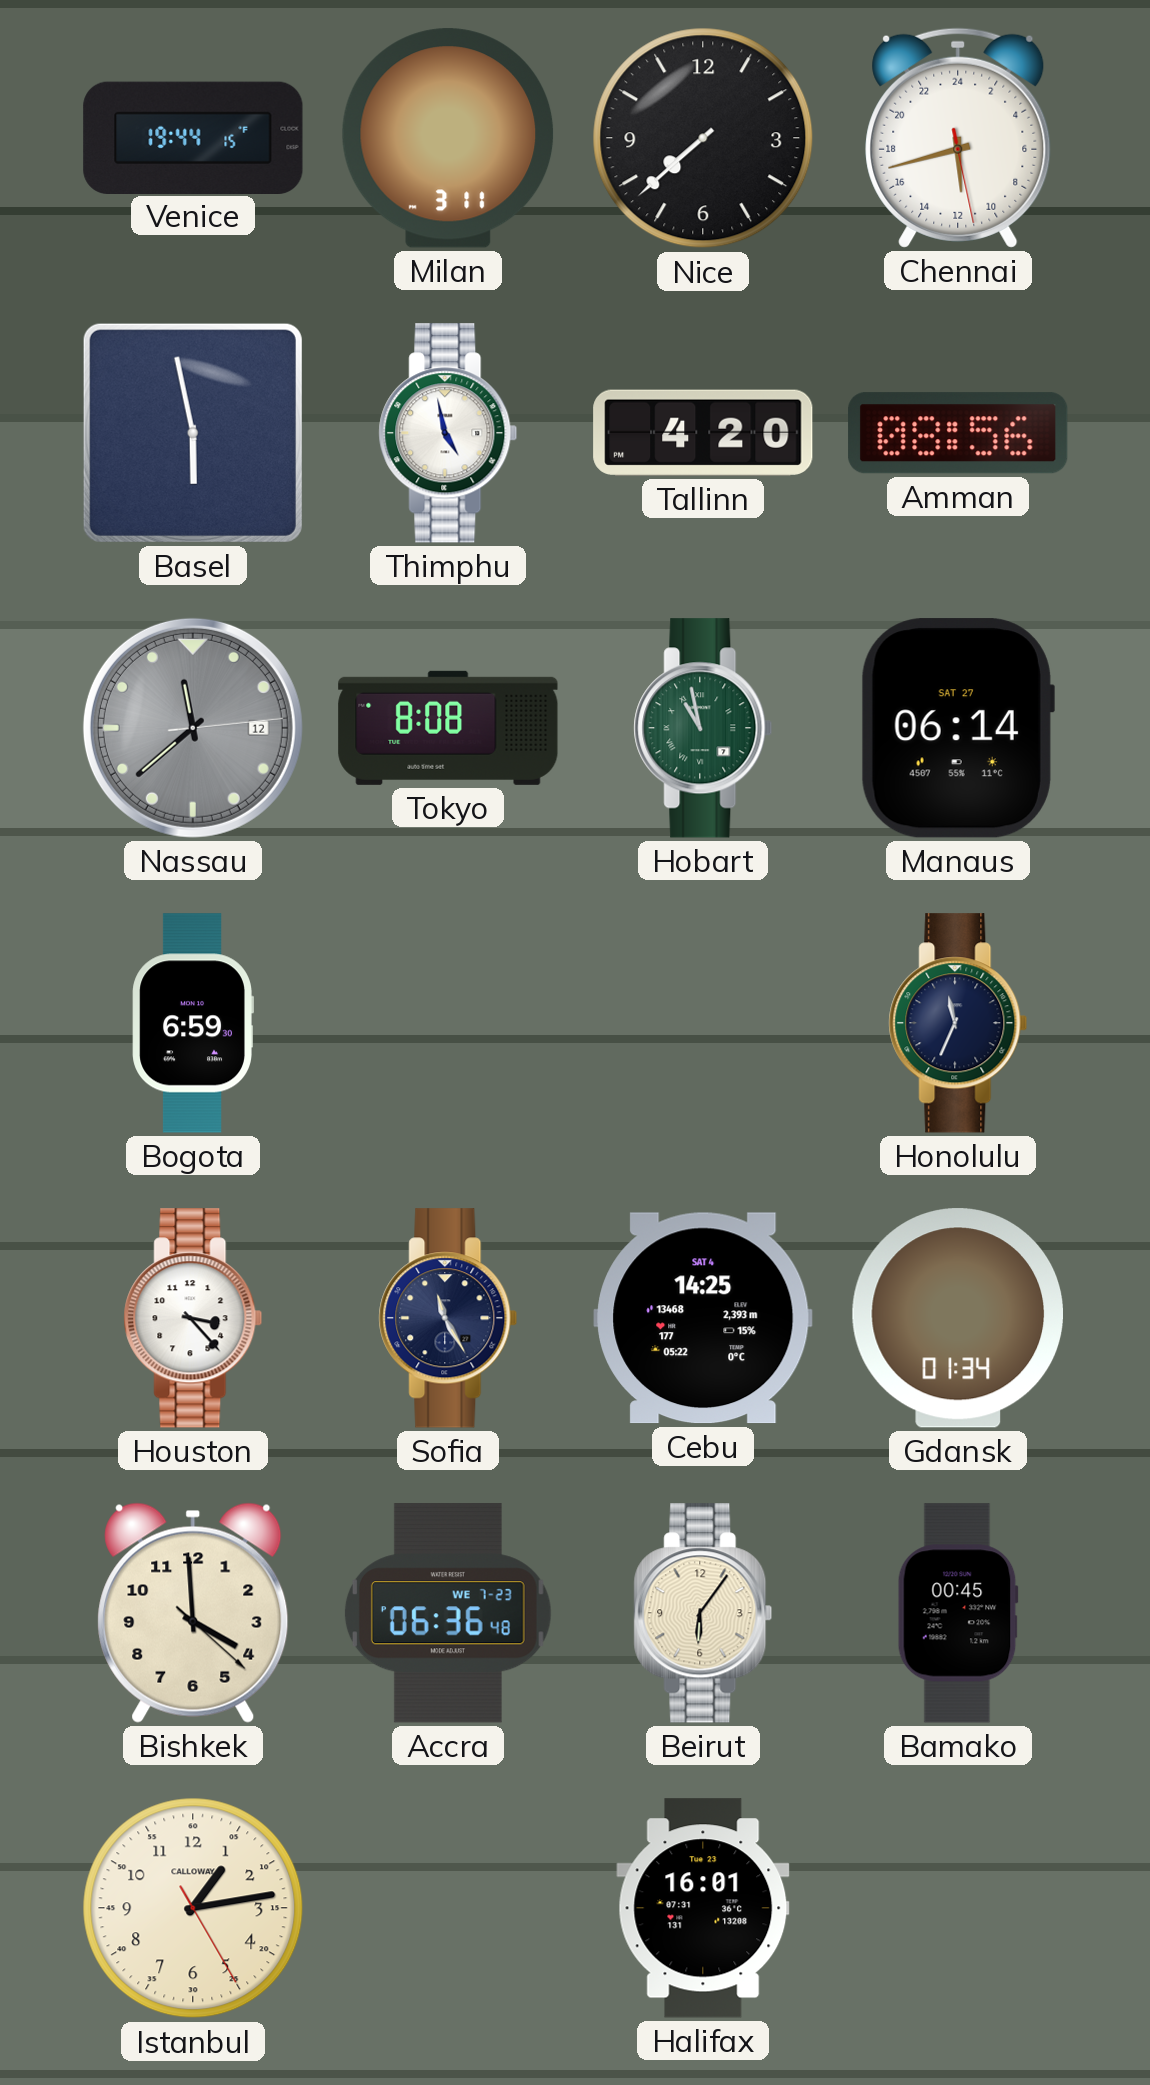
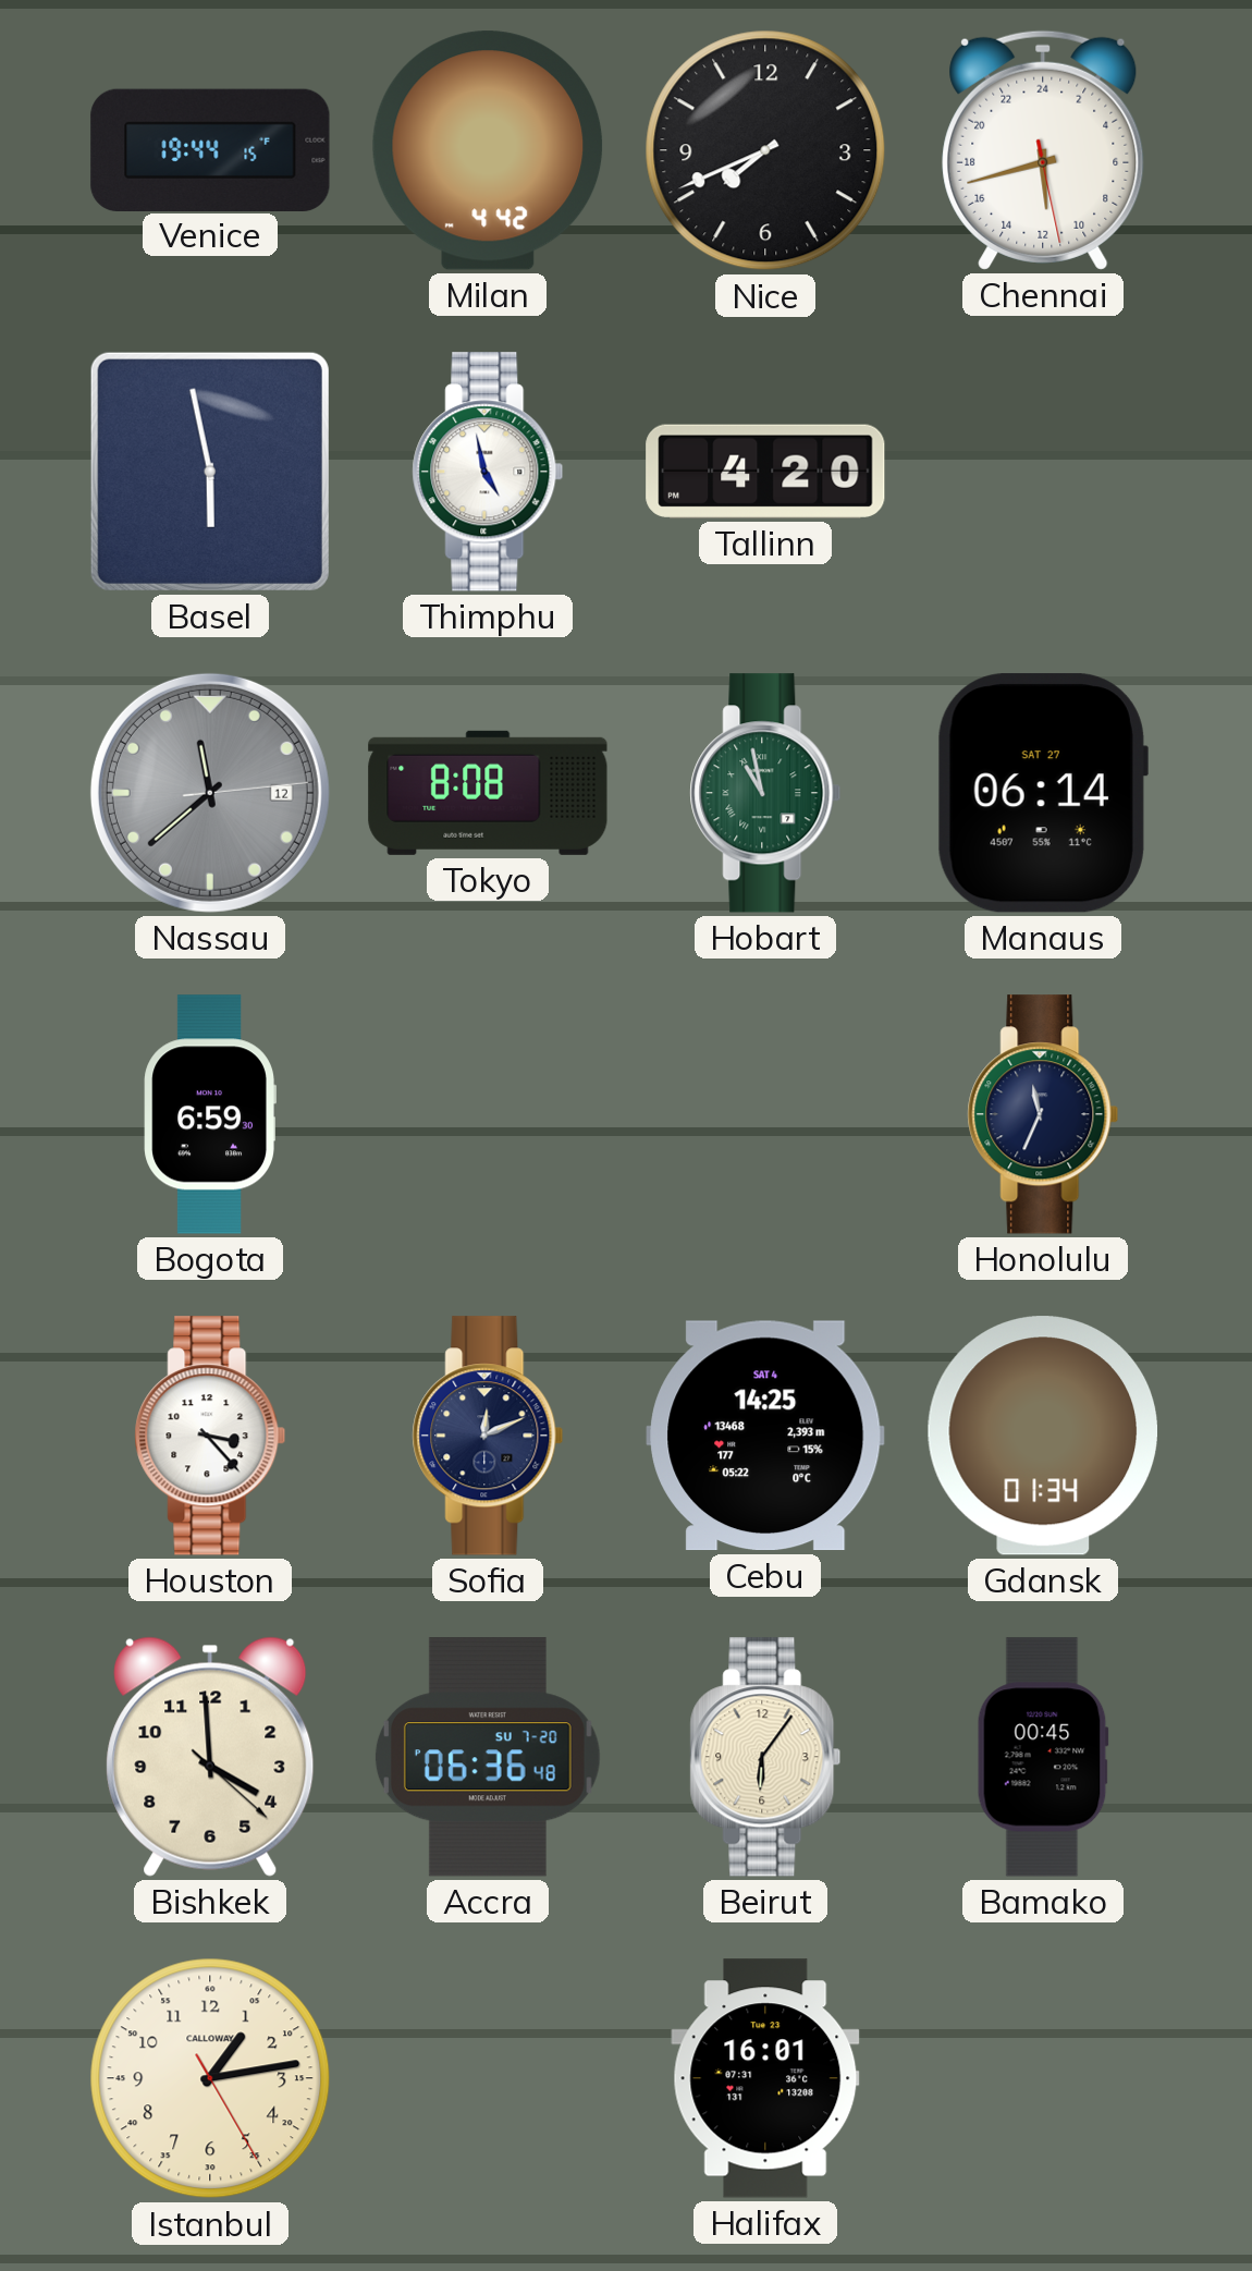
Milan: 3:11 -> 4:42 (488, 150)
Nice: 7:38 -> 7:41 (765, 150)
Amman: 08:56 -> none (958, 433)
Sofia: 11:25 -> 12:11 (488, 1436)
Accra date: WE 7-23 -> SU 7-20 (488, 1757)
